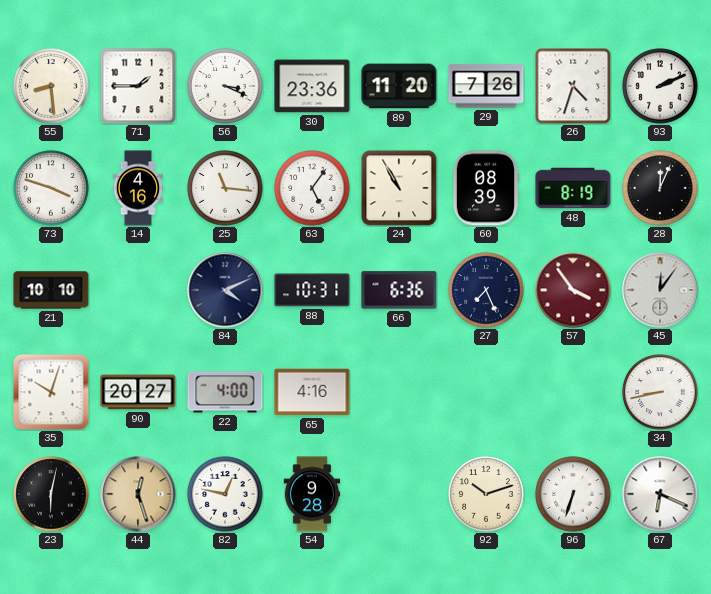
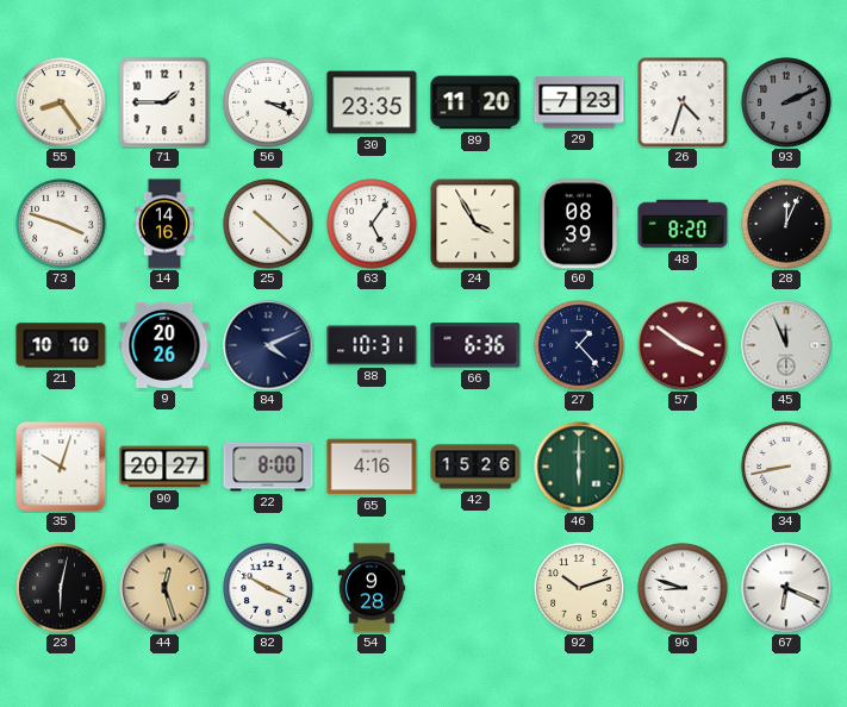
55: 8:29 -> 8:24 (61, 102)
30: 23:36 -> 23:35 (372, 102)
29: 7:26 -> 7:23 (579, 102)
93 dial: white -> grey (786, 102)
14: 4:16 -> 14:16 (164, 224)
25: 11:16 -> 10:22 (268, 224)
24: 10:55 -> 3:55 (475, 224)
48: 8:19 -> 8:20 (683, 224)
9: none -> 20:26 (164, 345)
27: 7:26 -> 1:23 (579, 345)
57: 3:54 -> 3:51 (683, 345)
45: 12:06 -> 11:56 (786, 345)
22: 4:00 -> 8:00 (268, 467)
42: none -> 15:26 (475, 467)
46: none -> 6:00 (579, 467)
82: 12:47 -> 3:50 (268, 588)
96: 6:33 -> 8:48 (683, 588)
